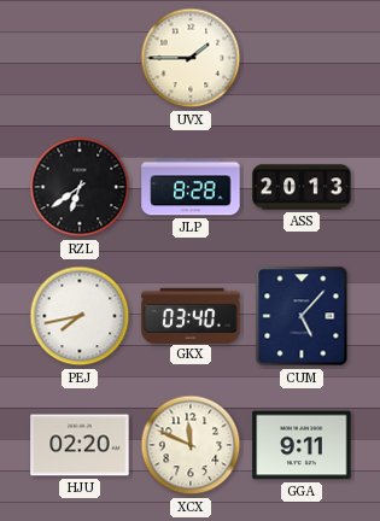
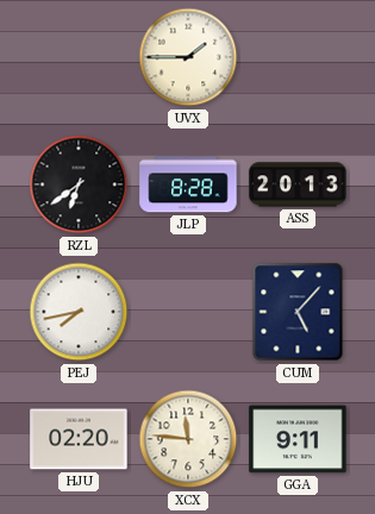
GKX: 03:40 -> none (191, 315)
XCX: 11:49 -> 11:46 (188, 439)
